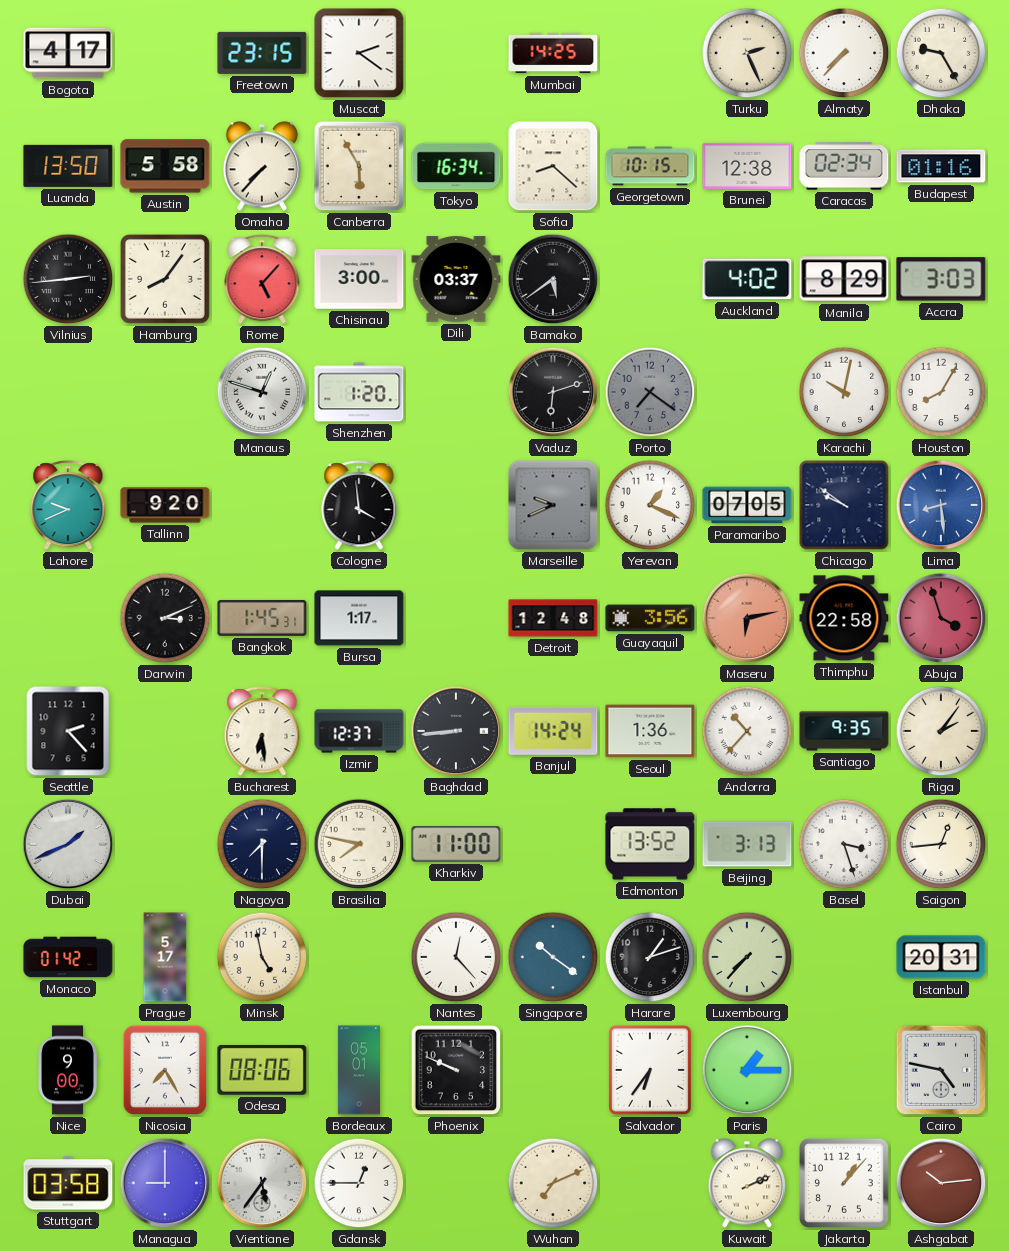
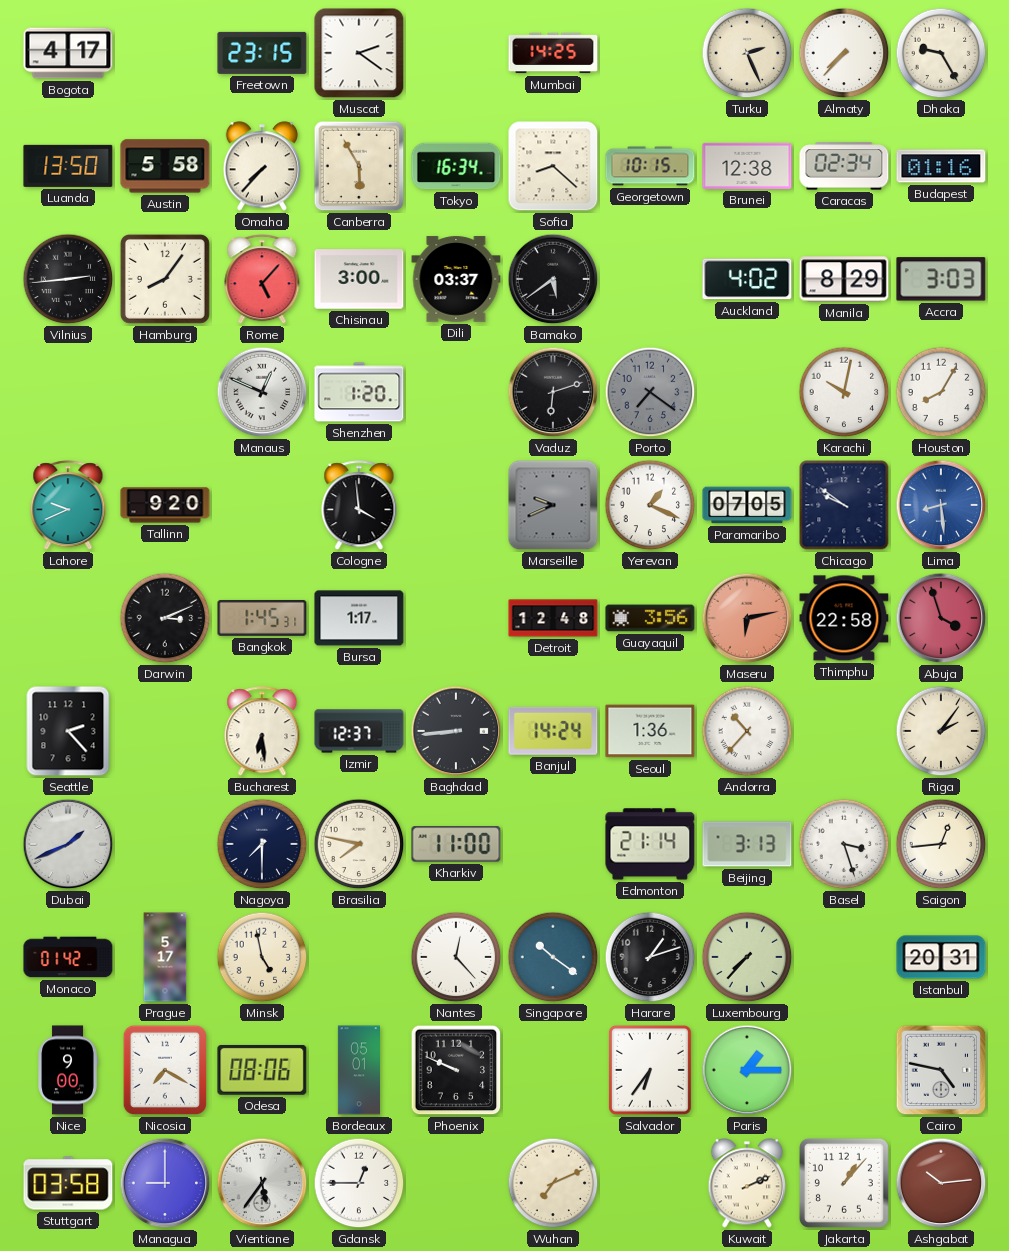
Manaus: 12:48 -> 12:49 (262, 392)
Santiago: 9:35 -> none (844, 731)
Edmonton: 13:52 -> 21:14 (650, 844)
Nicosia: 7:25 -> 7:20 (165, 1070)
